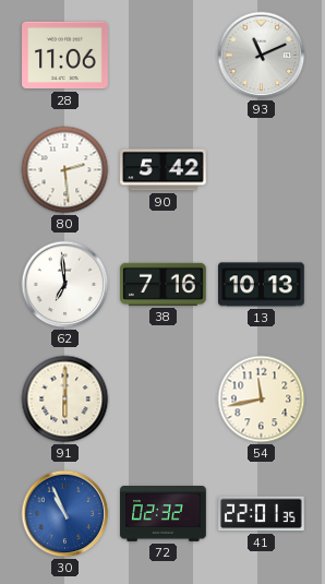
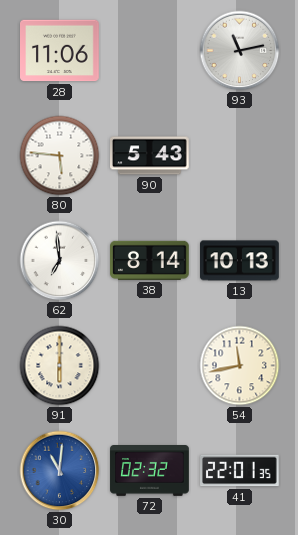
93: 11:11 -> 11:13 (240, 51)
80: 2:29 -> 5:46 (60, 156)
90: 5:42 -> 5:43 (150, 156)
38: 7:16 -> 8:14 (150, 260)
30: 10:56 -> 11:01 (60, 471)
